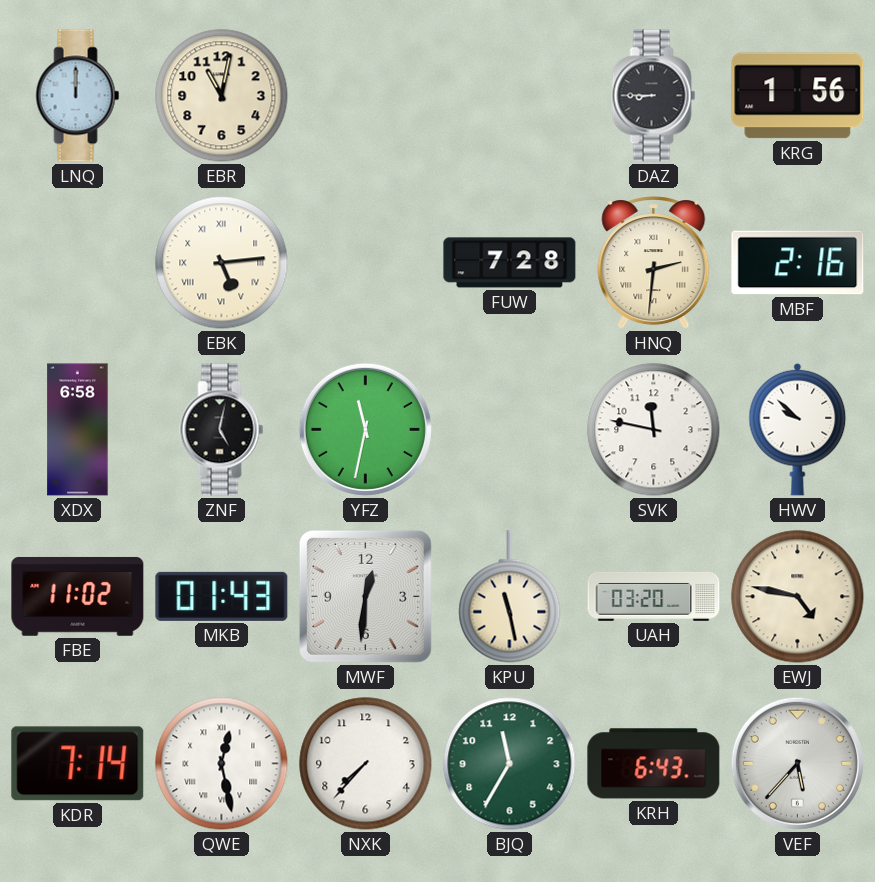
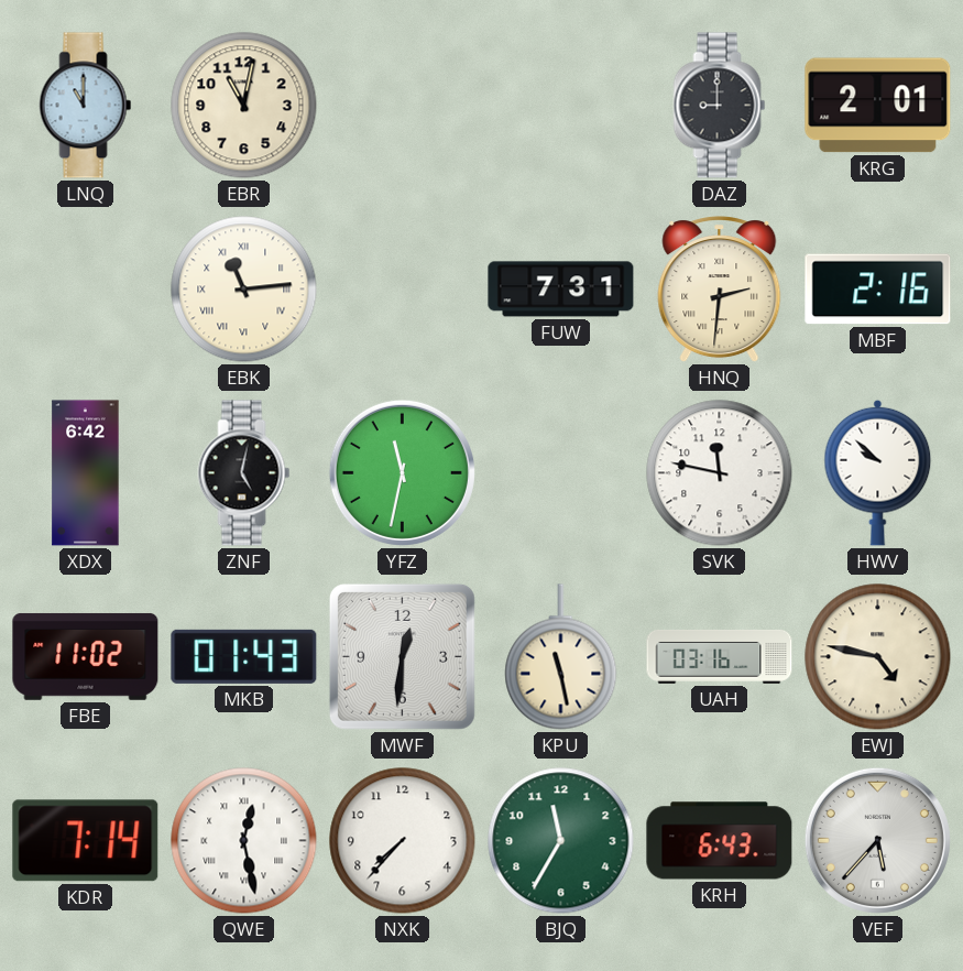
LNQ: 12:00 -> 11:00 (86, 106)
DAZ: 8:45 -> 9:00 (720, 106)
KRG: 1:56 -> 2:01 (878, 106)
EBK: 5:14 -> 11:14 (244, 290)
FUW: 7:28 -> 7:31 (561, 290)
XDX: 6:58 -> 6:42 (86, 473)
UAH: 03:20 -> 03:16 (720, 656)
